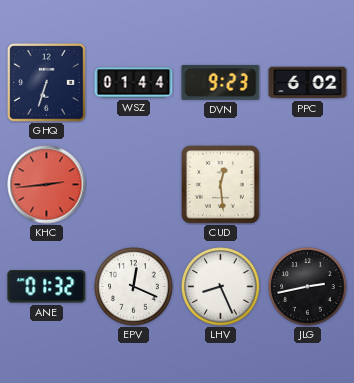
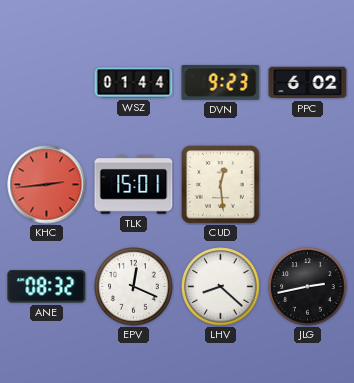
GHQ: 6:33 -> none (47, 83)
TLK: none -> 15:01 (134, 184)
ANE: 01:32 -> 08:32 (47, 287)
LHV: 8:26 -> 8:22 (221, 287)
